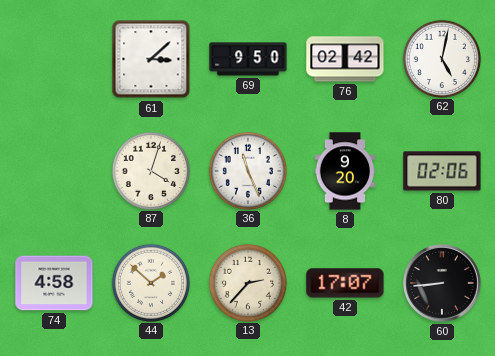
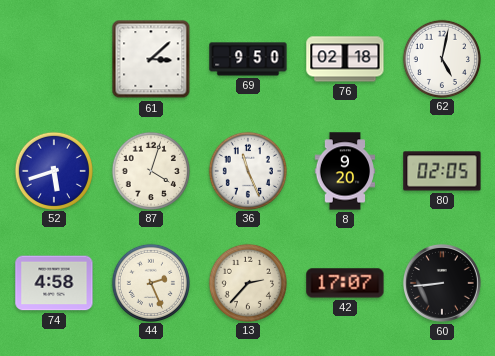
76: 02:42 -> 02:18 (345, 59)
52: none -> 5:42 (53, 170)
80: 02:06 -> 02:05 (442, 171)
44: 1:52 -> 2:26 (150, 282)
